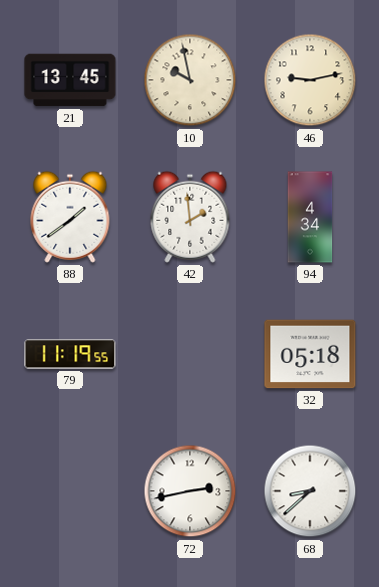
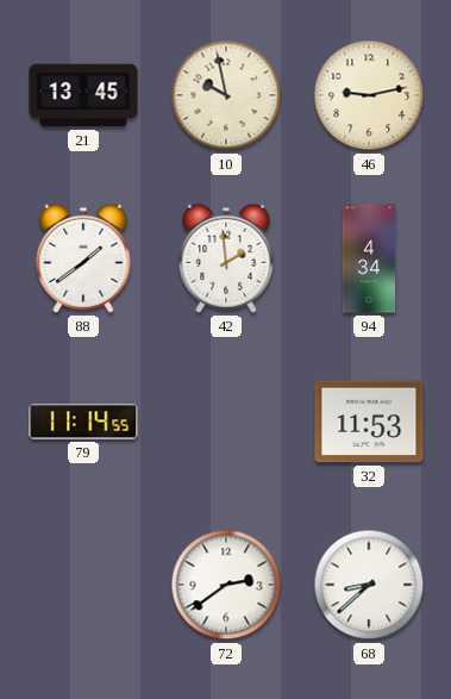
79: 11:19 -> 11:14 (83, 422)
32: 05:18 -> 11:53 (369, 422)
72: 2:43 -> 2:39 (226, 585)
